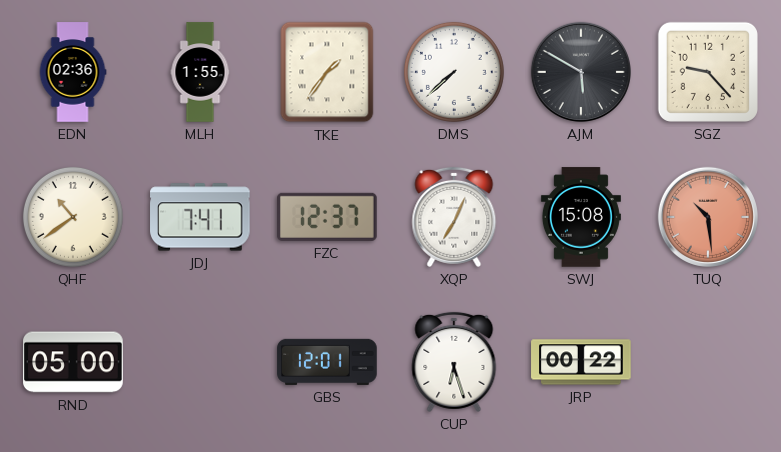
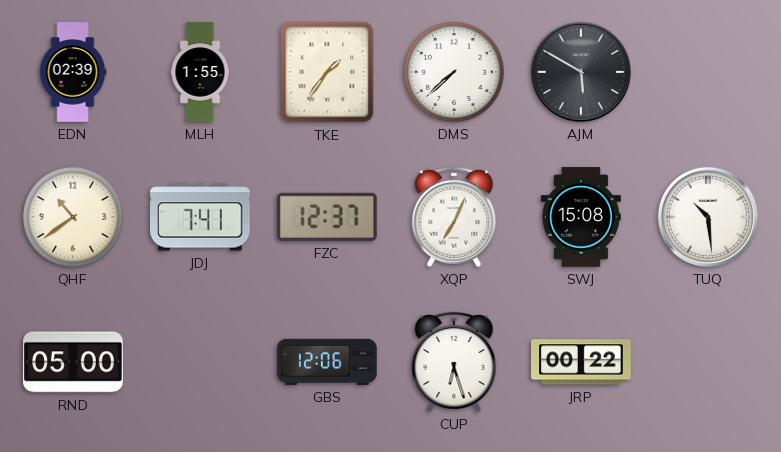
EDN: 02:36 -> 02:39 (73, 72)
SGZ: 9:23 -> none (708, 72)
TUQ dial: salmon -> white (708, 217)
GBS: 12:01 -> 12:06 (327, 362)
